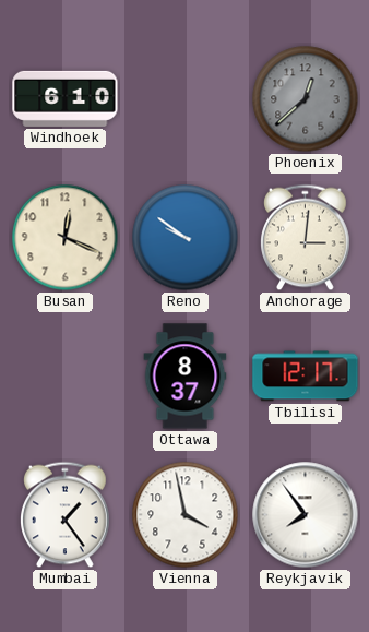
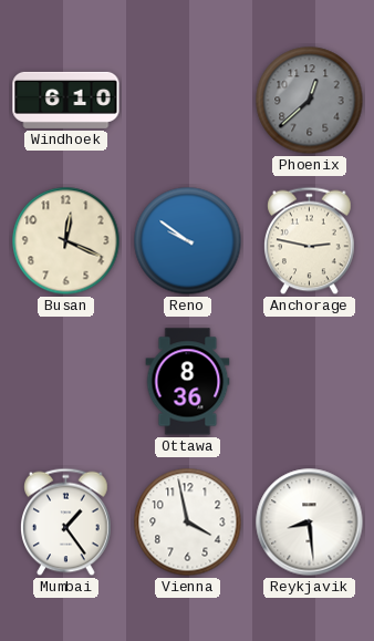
Anchorage: 3:01 -> 2:47 (310, 241)
Ottawa: 8:37 -> 8:36 (188, 382)
Tbilisi: 12:17 -> none (306, 377)
Reykjavik: 7:54 -> 8:29 (310, 523)
